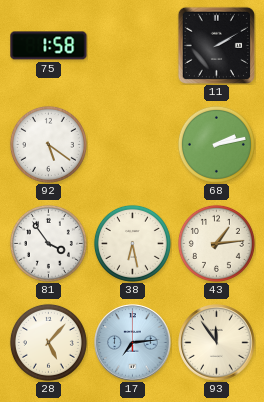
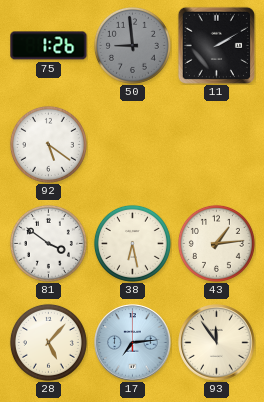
75: 1:58 -> 1:26 (49, 46)
50: none -> 8:59 (132, 45)
68: 2:13 -> none (216, 144)
81: 3:54 -> 3:51 (48, 243)
